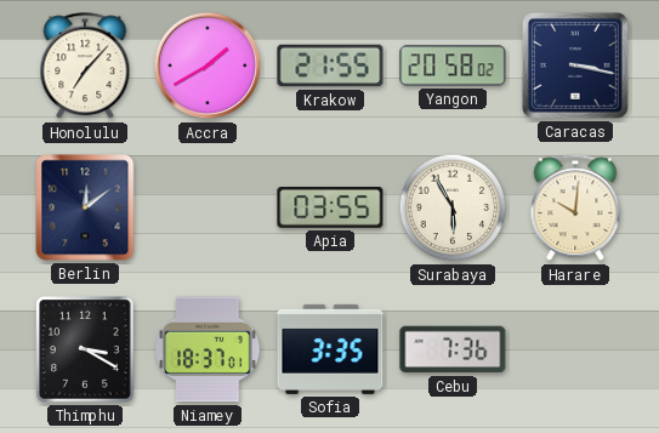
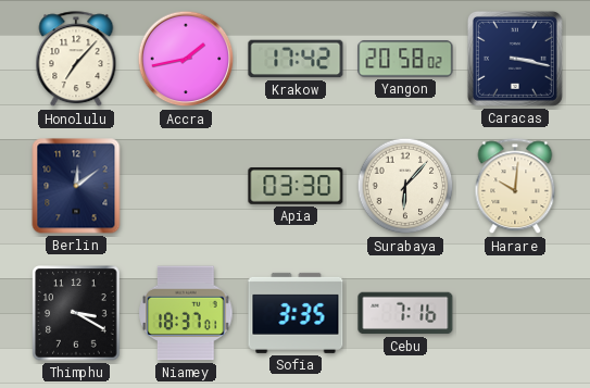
Accra: 1:40 -> 1:43 (186, 59)
Krakow: 21:55 -> 17:42 (296, 59)
Apia: 03:55 -> 03:30 (296, 187)
Surabaya: 5:55 -> 6:07 (405, 186)
Cebu: 7:36 -> 7:16 (405, 313)
